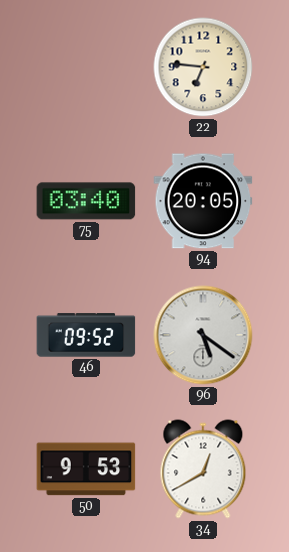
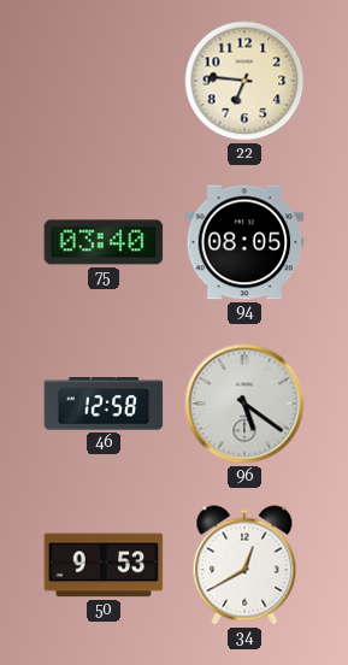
94: 20:05 -> 08:05 (244, 242)
46: 09:52 -> 12:58 (104, 404)
